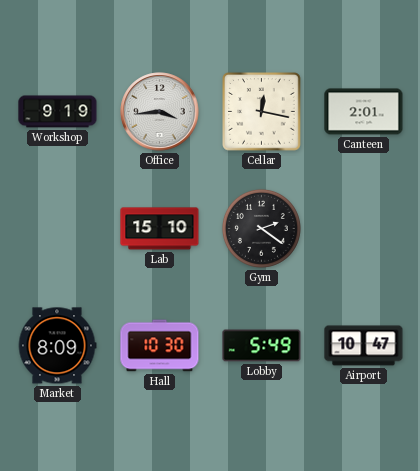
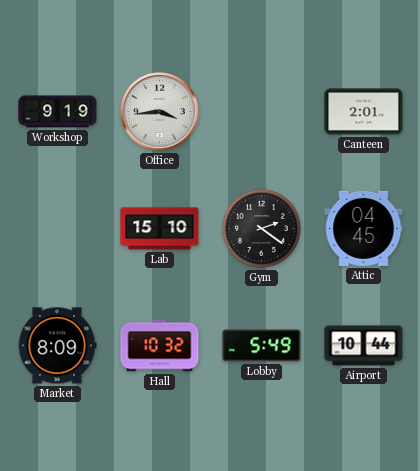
Cellar: 12:17 -> none (262, 112)
Attic: none -> 04:45 (364, 228)
Hall: 10:30 -> 10:32 (160, 346)
Airport: 10:47 -> 10:44 (364, 346)
